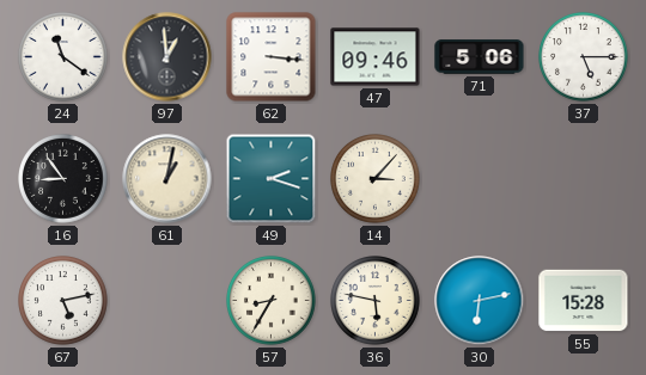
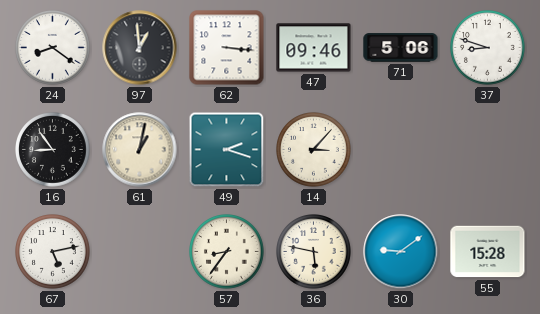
24: 11:21 -> 8:21 (53, 48)
37: 5:15 -> 8:48 (488, 48)
57: 8:35 -> 8:36 (227, 252)
30: 6:13 -> 9:09 (401, 252)
